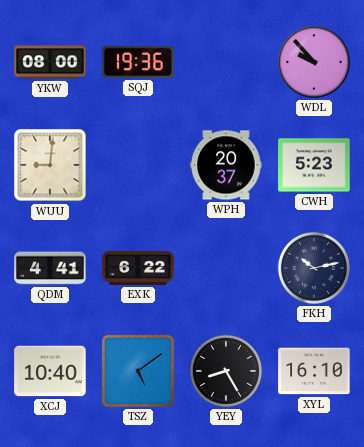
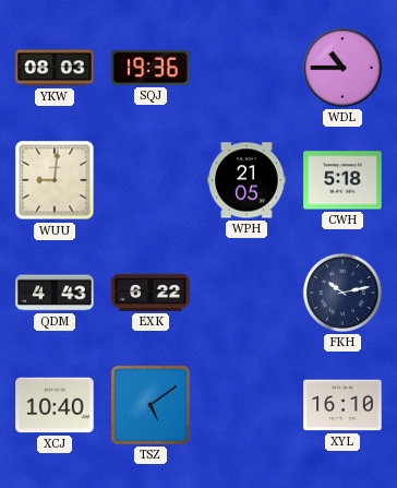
YKW: 08:00 -> 08:03 (55, 68)
WDL: 9:53 -> 10:45 (342, 68)
WPH: 20:37 -> 21:05 (246, 180)
CWH: 5:23 -> 5:18 (342, 180)
QDM: 4:41 -> 4:43 (55, 293)
YEY: 8:25 -> none (226, 371)
